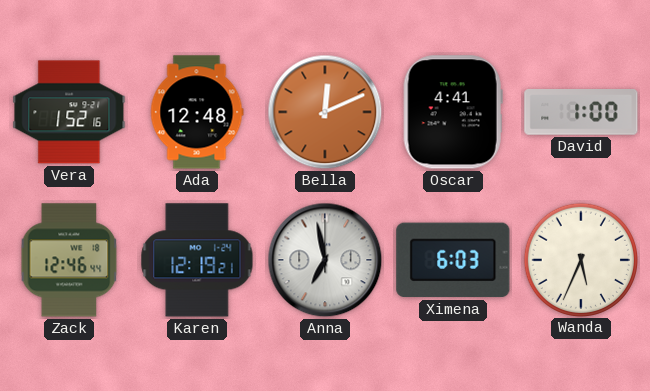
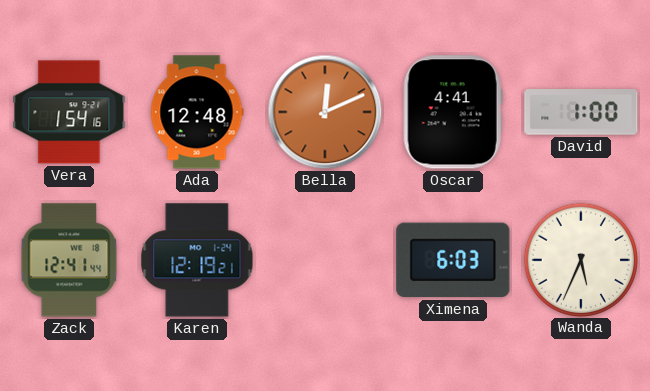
Vera: 1:52 -> 1:54 (69, 112)
Zack: 12:46 -> 12:41 (69, 260)
Anna: 6:58 -> none (325, 260)
